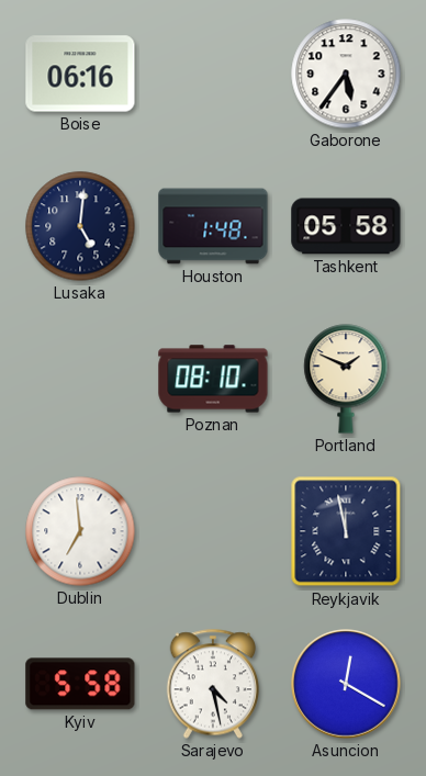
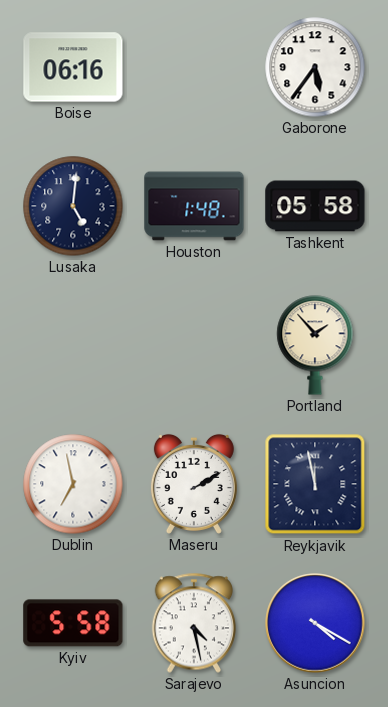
Poznan: 08:10 -> none (213, 379)
Portland: 1:49 -> 1:53 (315, 345)
Dublin: 6:59 -> 6:58 (73, 484)
Maseru: none -> 2:10 (194, 484)
Asuncion: 12:20 -> 4:20 (315, 623)
